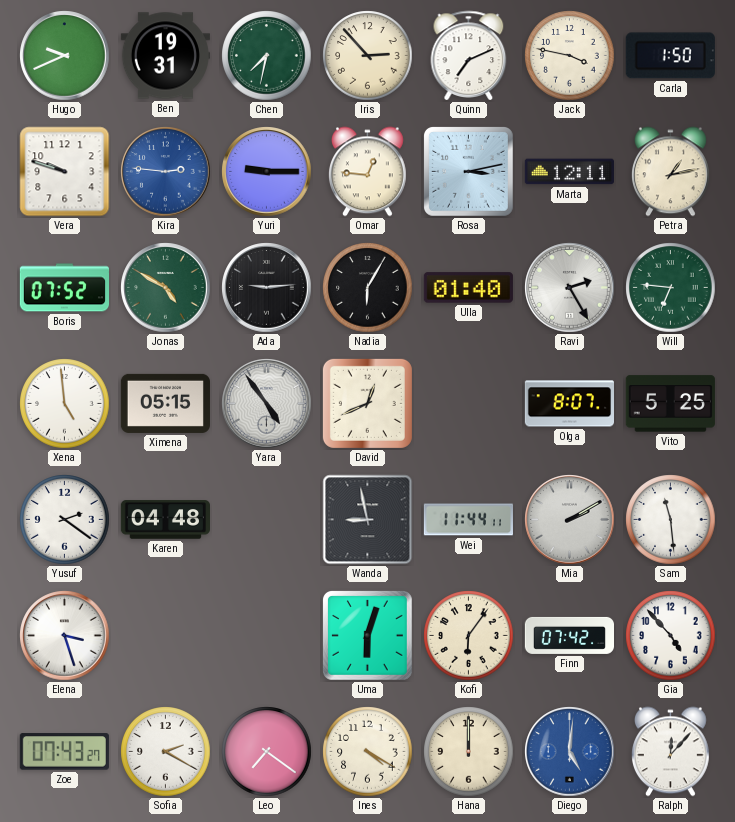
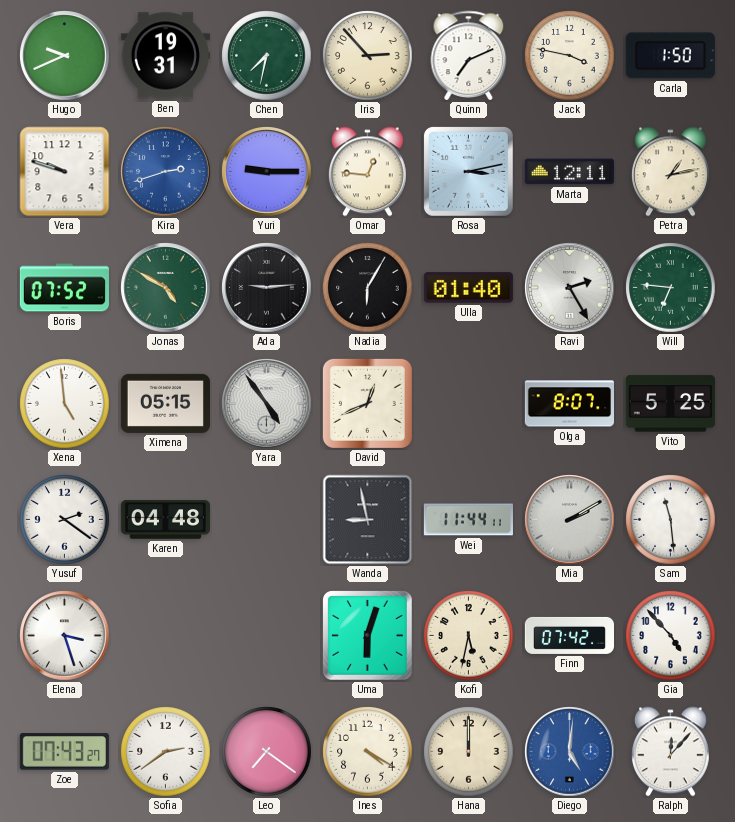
Kira: 2:46 -> 2:42 (166, 172)
Kofi: 6:06 -> 5:32 (469, 636)
Sofia: 2:20 -> 2:39 (166, 752)
